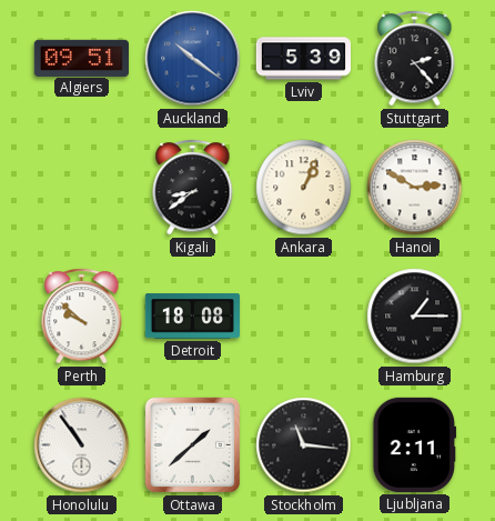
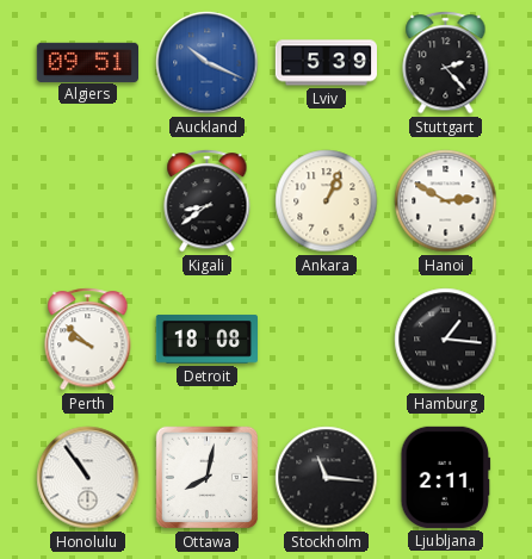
Auckland: 10:21 -> 10:19 (208, 63)
Hamburg: 1:15 -> 1:16 (446, 340)
Ottawa: 1:38 -> 8:02 (208, 478)
